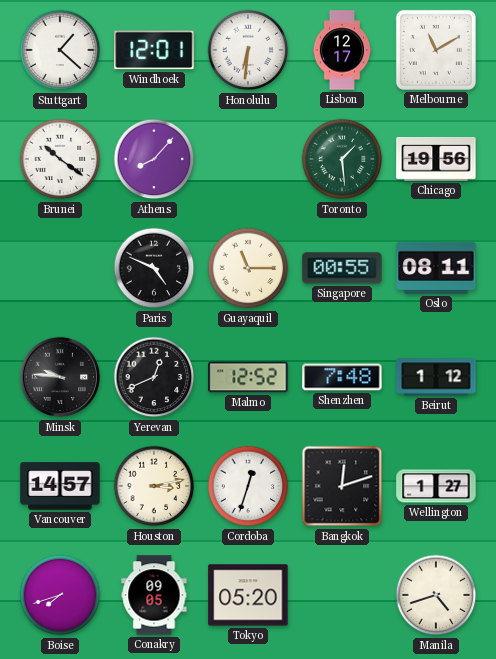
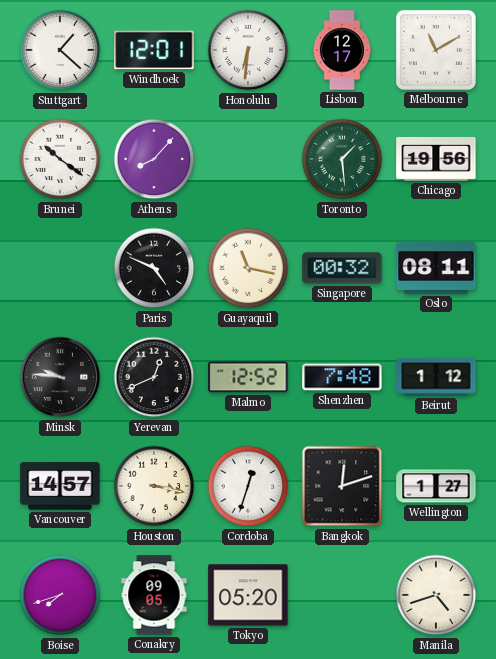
Guayaquil: 11:15 -> 11:17 (248, 268)
Singapore: 00:55 -> 00:32 (342, 268)
Houston: 3:13 -> 3:17 (154, 486)
